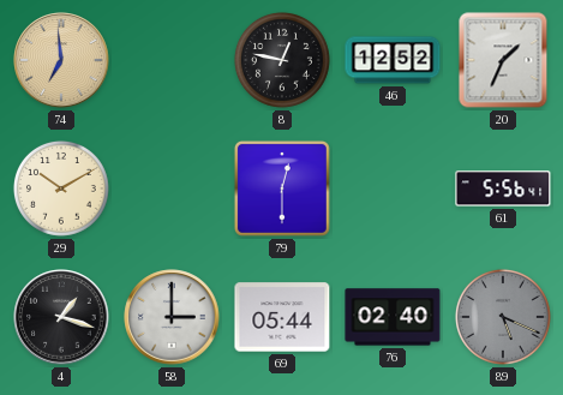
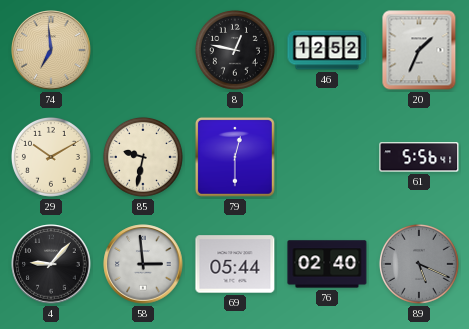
85: none -> 9:32 (143, 157)
4: 1:18 -> 9:07 (51, 264)
58: 3:00 -> 2:59 (143, 264)
